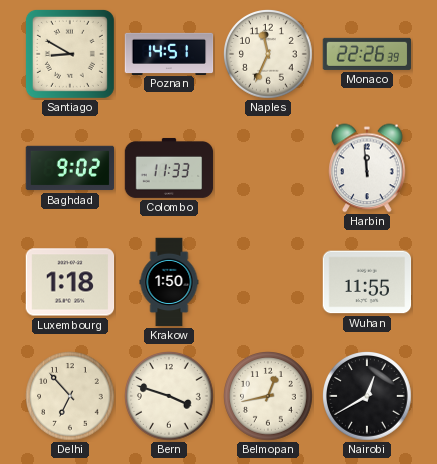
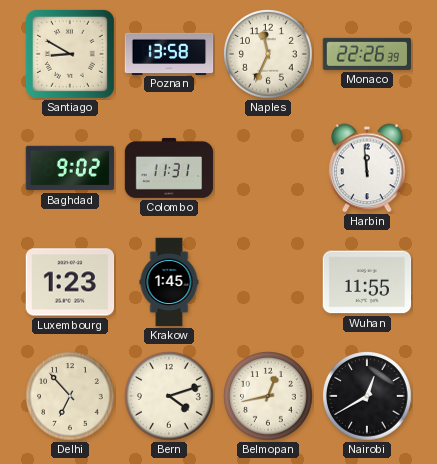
Poznan: 14:51 -> 13:58 (169, 53)
Colombo: 11:33 -> 11:31 (169, 168)
Luxembourg: 1:18 -> 1:23 (70, 282)
Krakow: 1:50 -> 1:45 (169, 282)
Bern: 3:48 -> 4:12 (170, 397)
